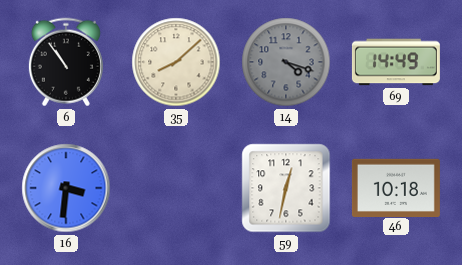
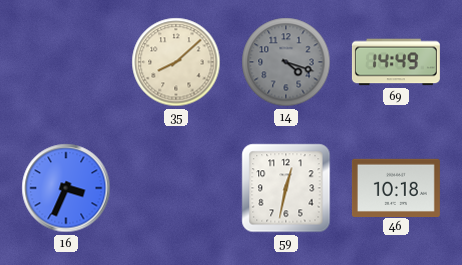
6: 10:54 -> none (66, 62)
16: 3:31 -> 3:34 (66, 188)
